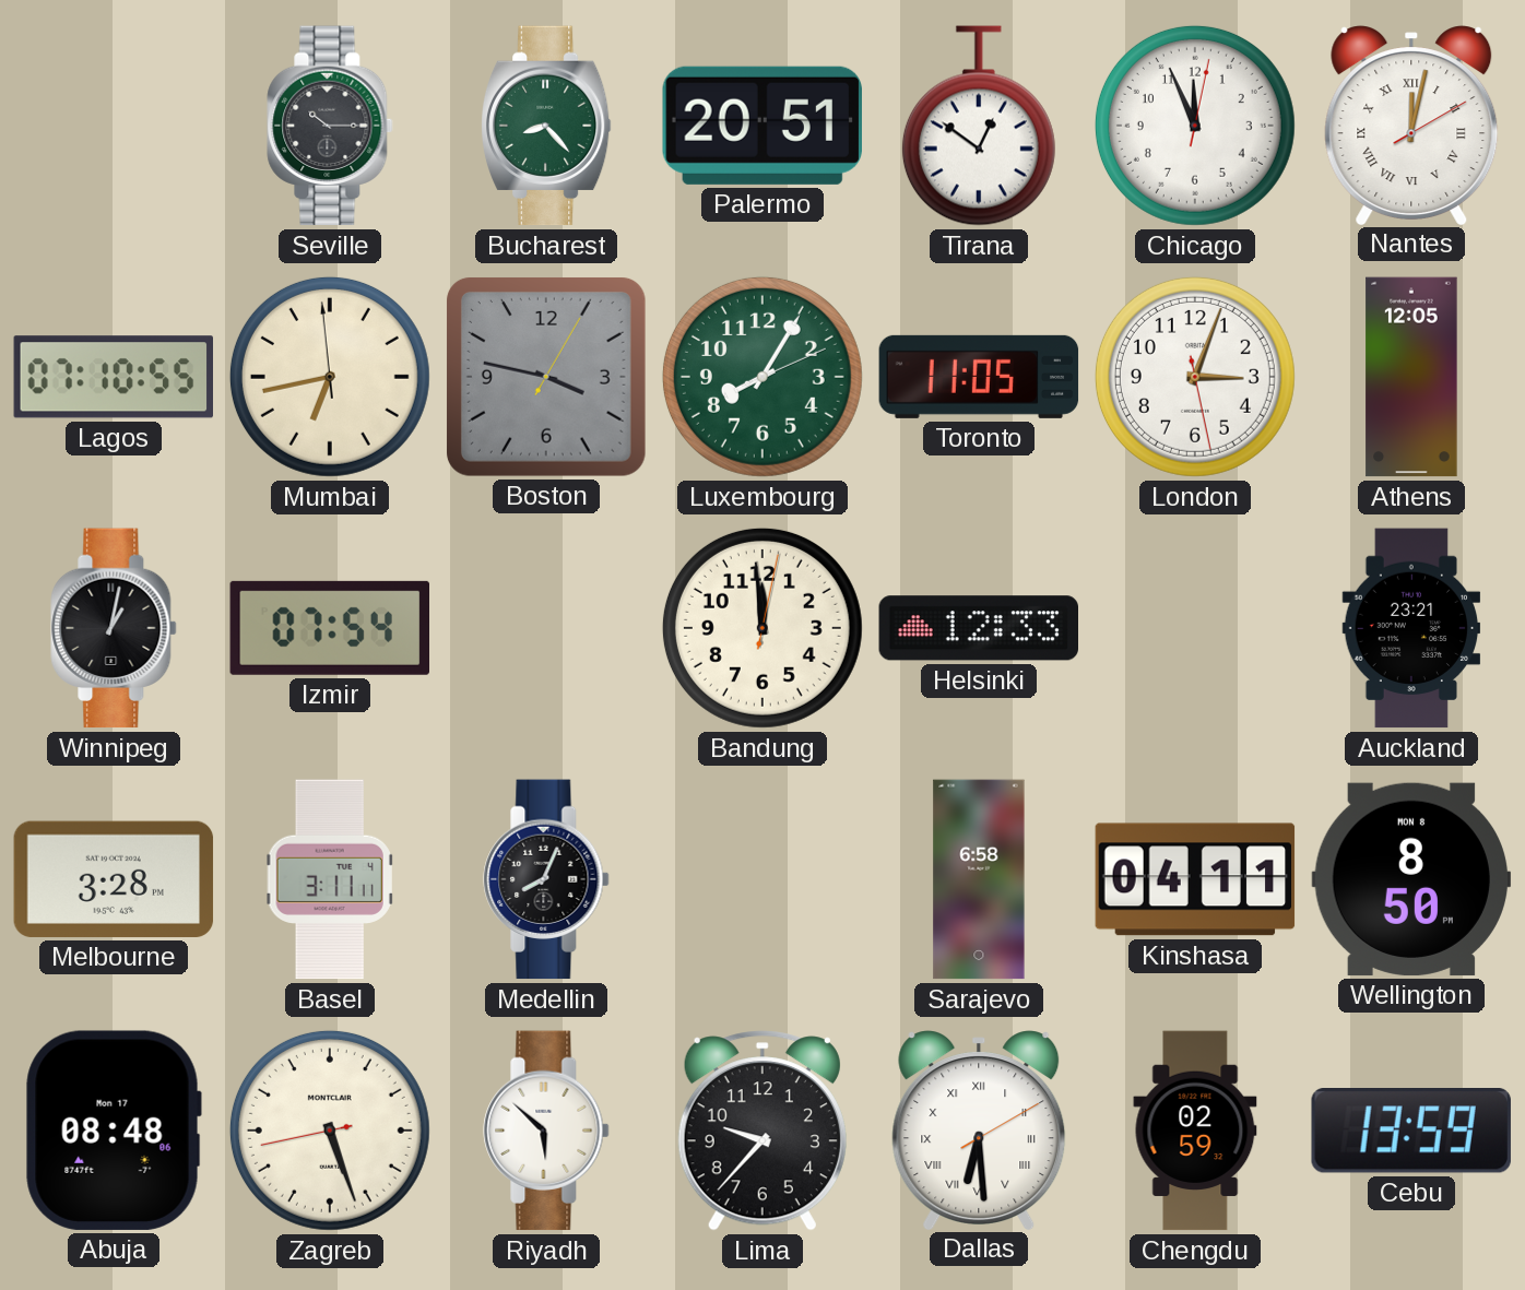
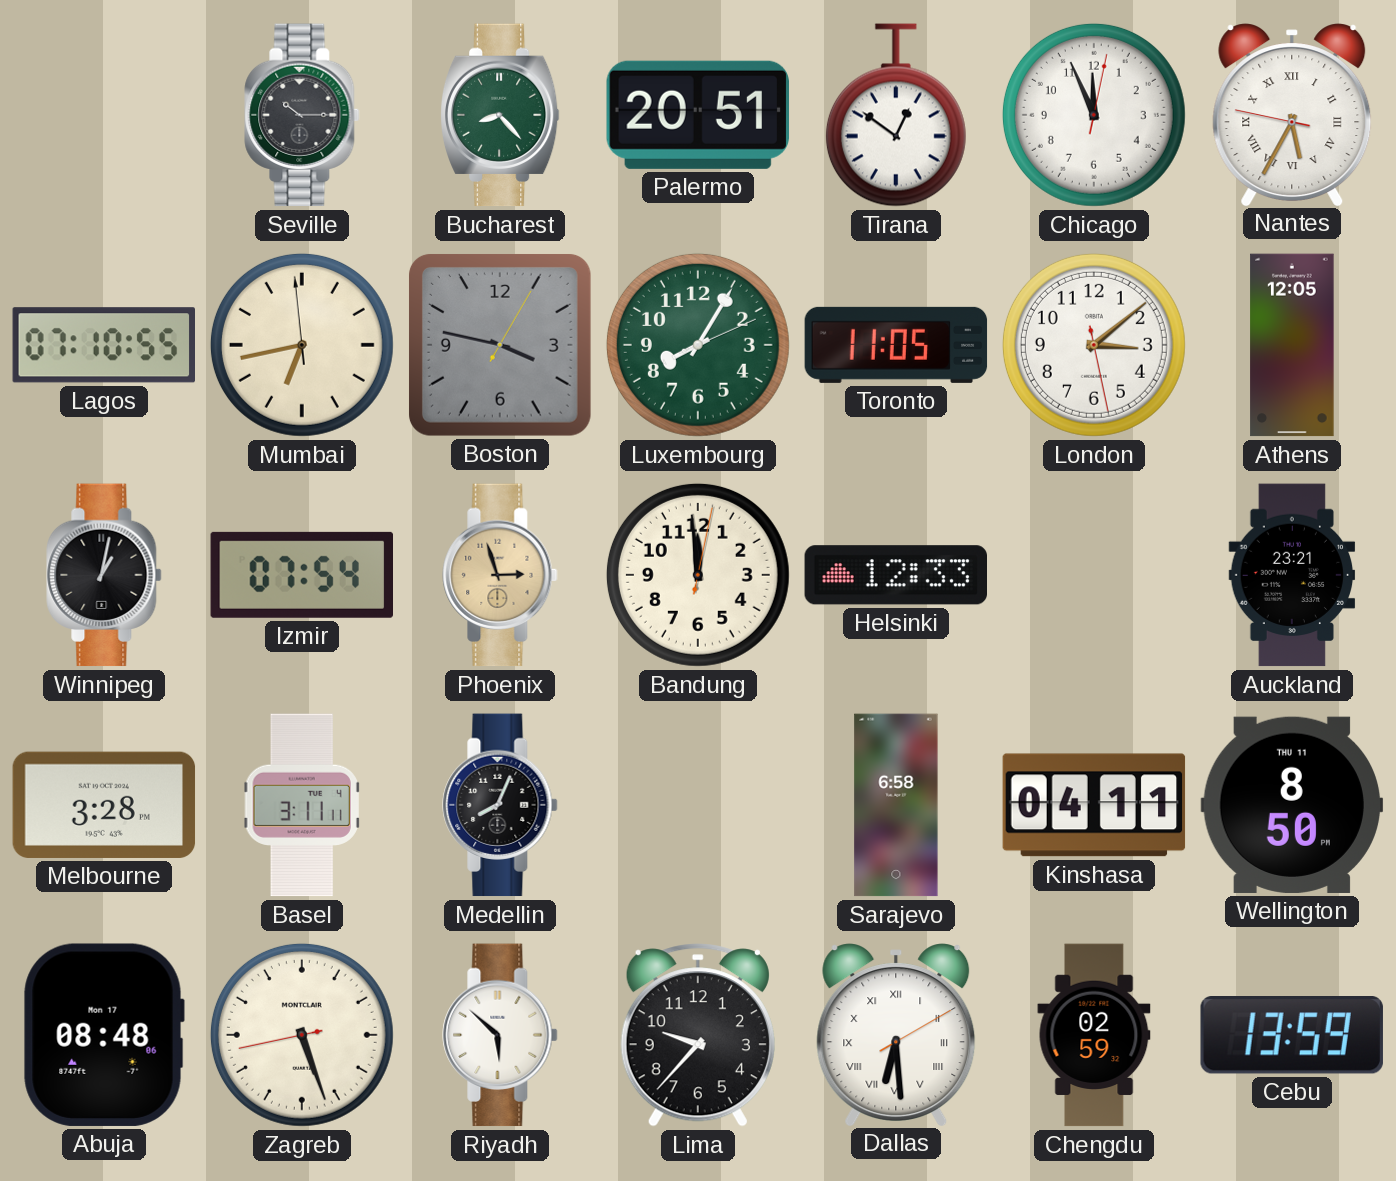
Nantes: 12:02 -> 5:34 (1292, 114)
London: 3:03 -> 3:08 (1094, 345)
Phoenix: none -> 2:57 (500, 575)
Wellington date: MON 8 -> THU 11 (1292, 805)
